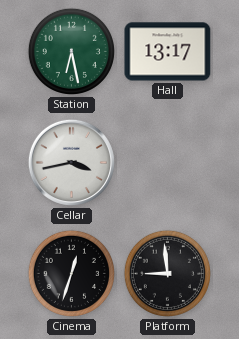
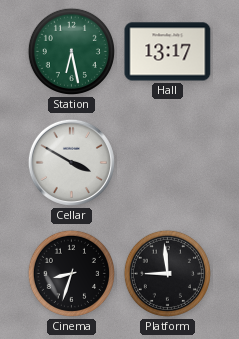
Cellar: 3:43 -> 3:50 (71, 162)
Cinema: 12:33 -> 8:33 (71, 273)
